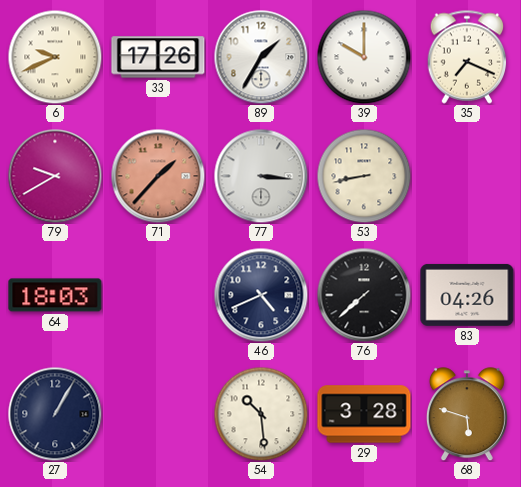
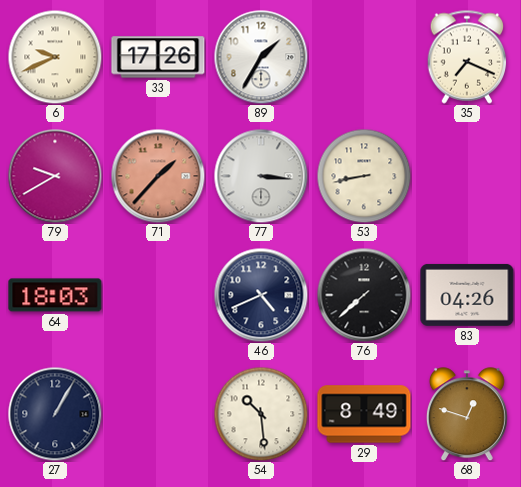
39: 10:00 -> none (364, 57)
29: 3:28 -> 8:49 (364, 414)
68: 5:48 -> 12:48 (467, 414)
